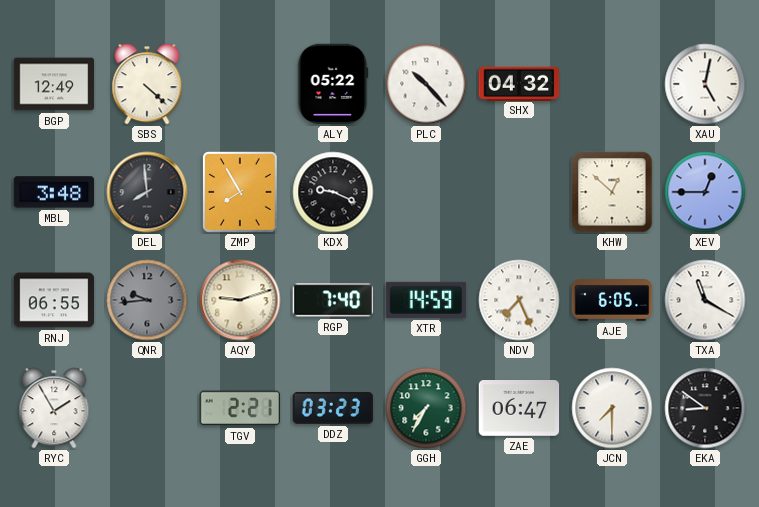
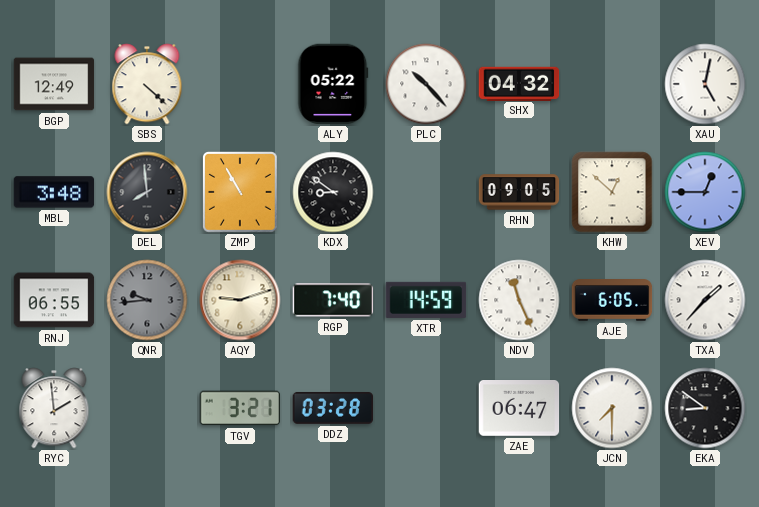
ZMP: 7:55 -> 10:55 (241, 193)
KDX: 9:19 -> 8:51 (333, 192)
RHN: none -> 09:05 (519, 192)
NDV: 7:26 -> 11:26 (519, 300)
TXA: 11:20 -> 1:37 (705, 300)
RYC: 1:55 -> 1:59 (54, 408)
TGV: 2:21 -> 3:21 (240, 408)
DDZ: 03:23 -> 03:28 (333, 408)
GGH: 7:35 -> none (426, 408)
